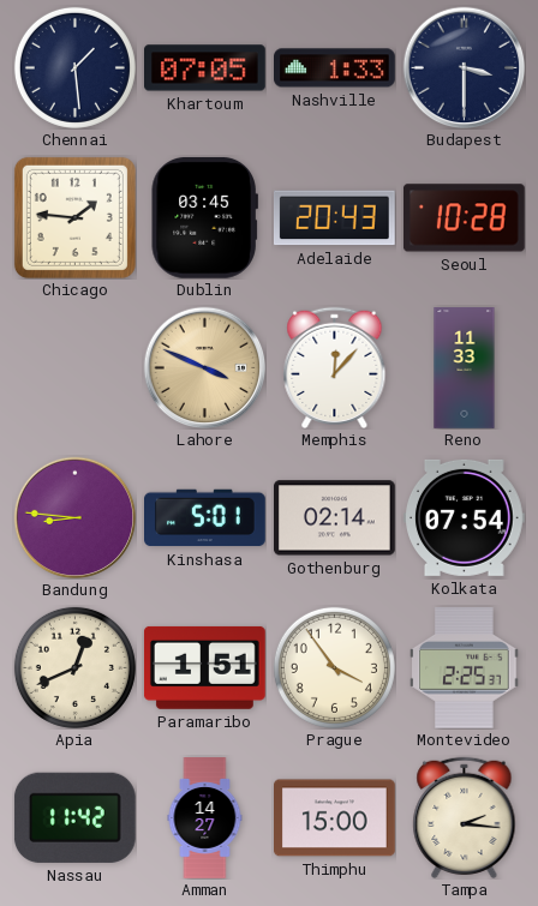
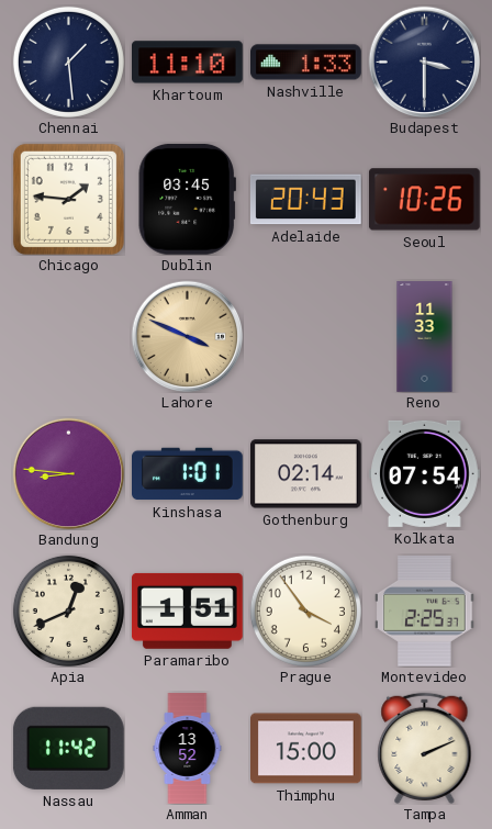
Khartoum: 07:05 -> 11:10 (188, 63)
Seoul: 10:28 -> 10:26 (424, 200)
Memphis: 12:07 -> none (335, 367)
Kinshasa: 5:01 -> 1:01 (188, 474)
Amman: 14:27 -> 13:52 (188, 749)
Tampa: 2:16 -> 2:11 (425, 748)
